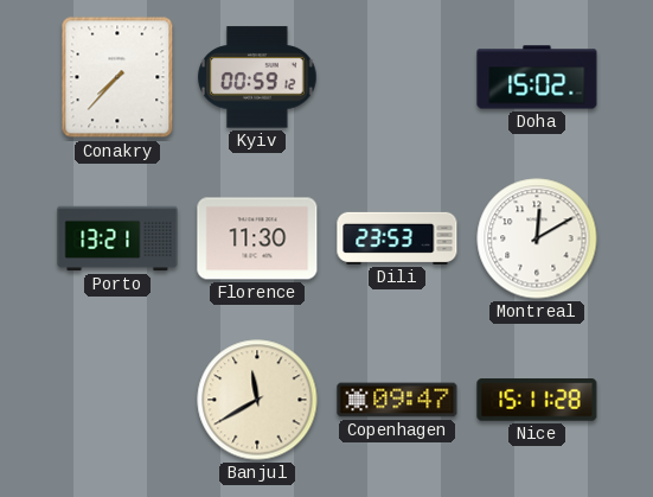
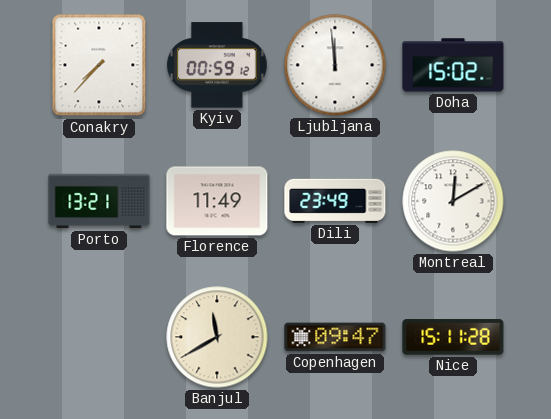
Ljubljana: none -> 11:59 (335, 65)
Florence: 11:30 -> 11:49 (217, 201)
Dili: 23:53 -> 23:49 (335, 201)
